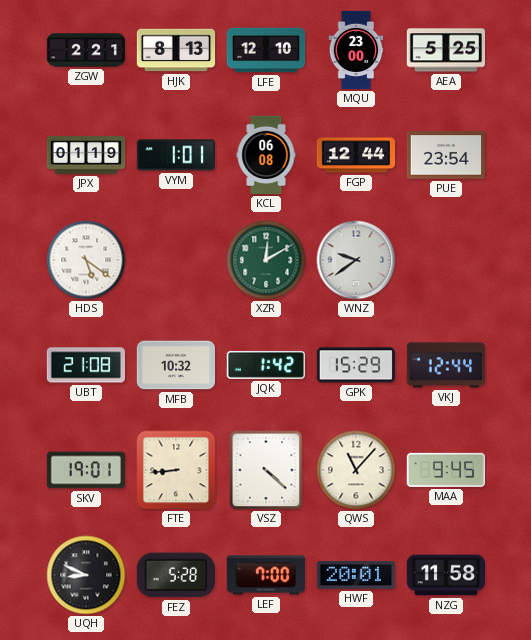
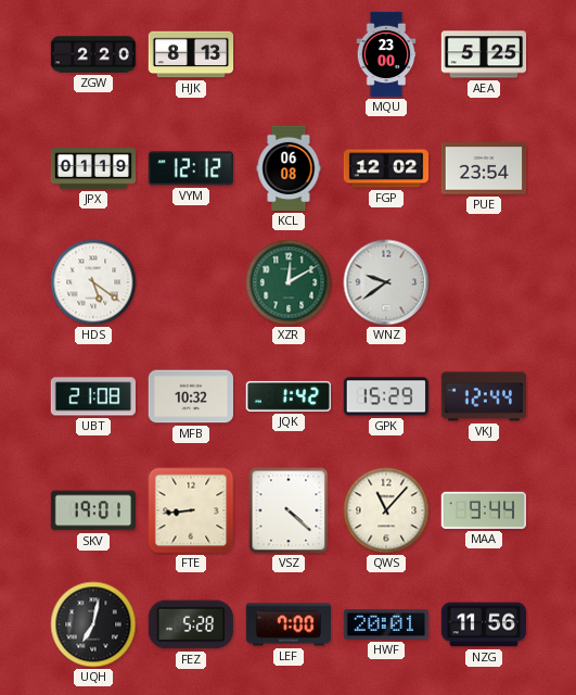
ZGW: 2:21 -> 2:20 (93, 54)
LFE: 12:10 -> none (266, 50)
VYM: 1:01 -> 12:12 (190, 168)
FGP: 12:44 -> 12:02 (385, 168)
MAA: 9:45 -> 9:44 (483, 510)
UQH: 8:49 -> 7:02 (93, 624)
NZG: 11:58 -> 11:56 (484, 624)
